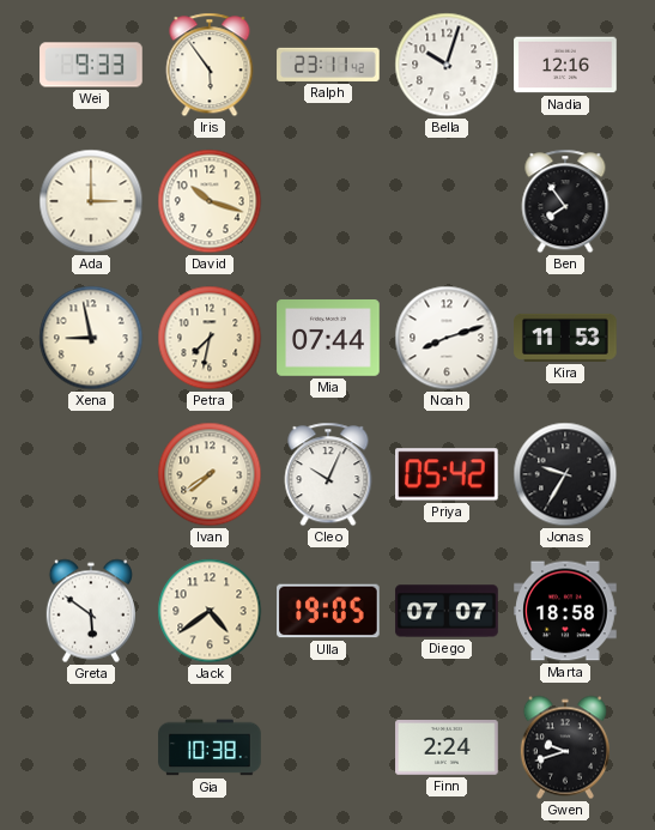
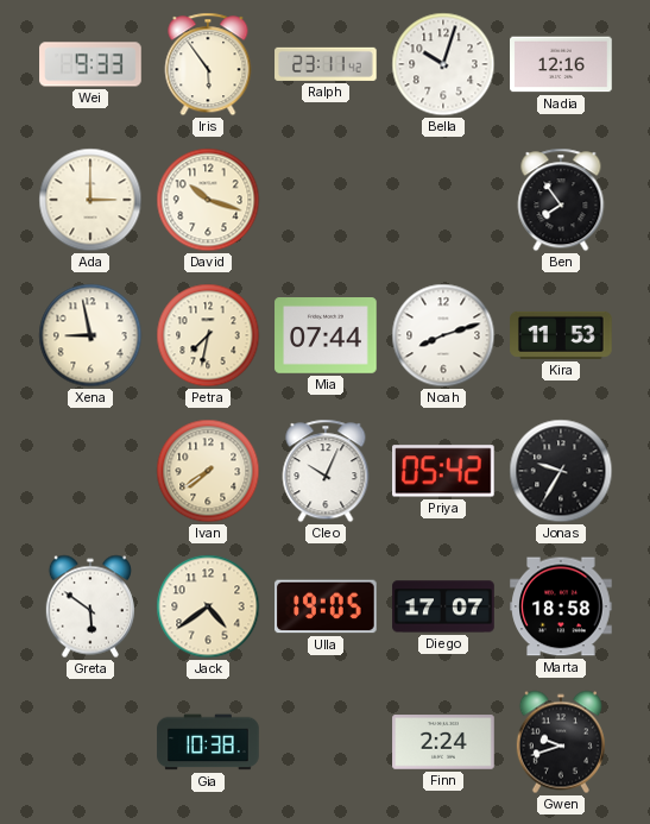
Diego: 07:07 -> 17:07 (443, 606)
